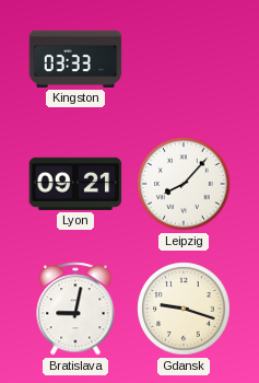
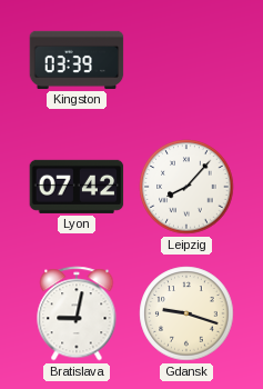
Kingston: 03:33 -> 03:39 (77, 60)
Lyon: 09:21 -> 07:42 (77, 187)
